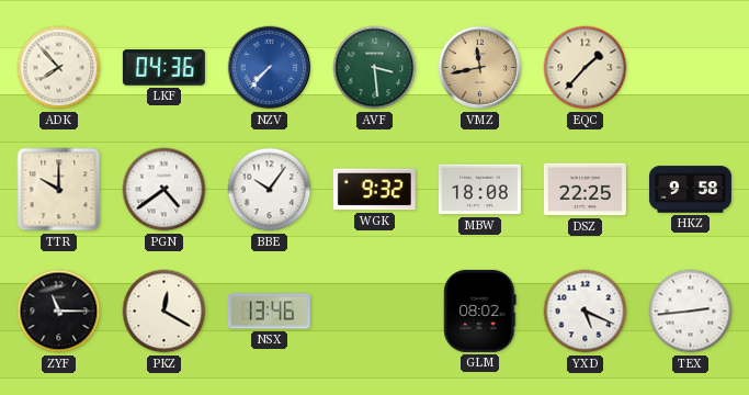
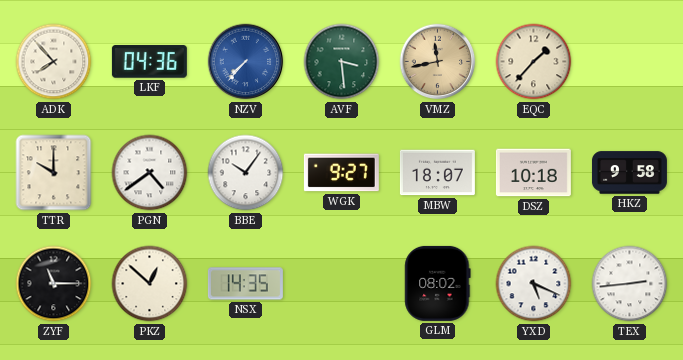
WGK: 9:32 -> 9:27 (341, 173)
MBW: 18:08 -> 18:07 (437, 173)
DSZ: 22:25 -> 10:18 (533, 173)
PKZ: 12:20 -> 12:52 (150, 284)
NSX: 13:46 -> 14:35 (245, 284)
